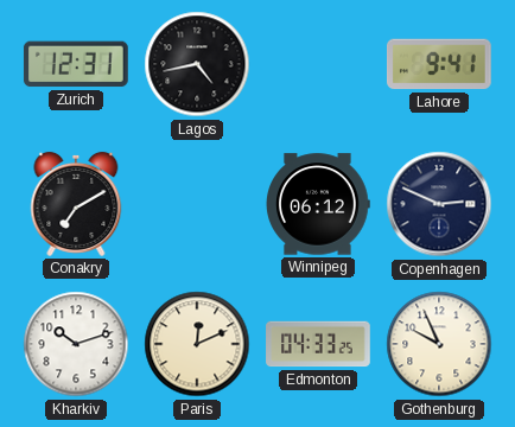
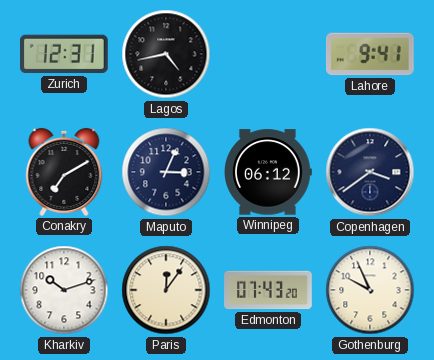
Maputo: none -> 3:04 (166, 172)
Copenhagen: 2:49 -> 3:39 (370, 172)
Paris: 12:11 -> 12:06 (166, 290)
Edmonton: 04:33 -> 07:43 (268, 290)
